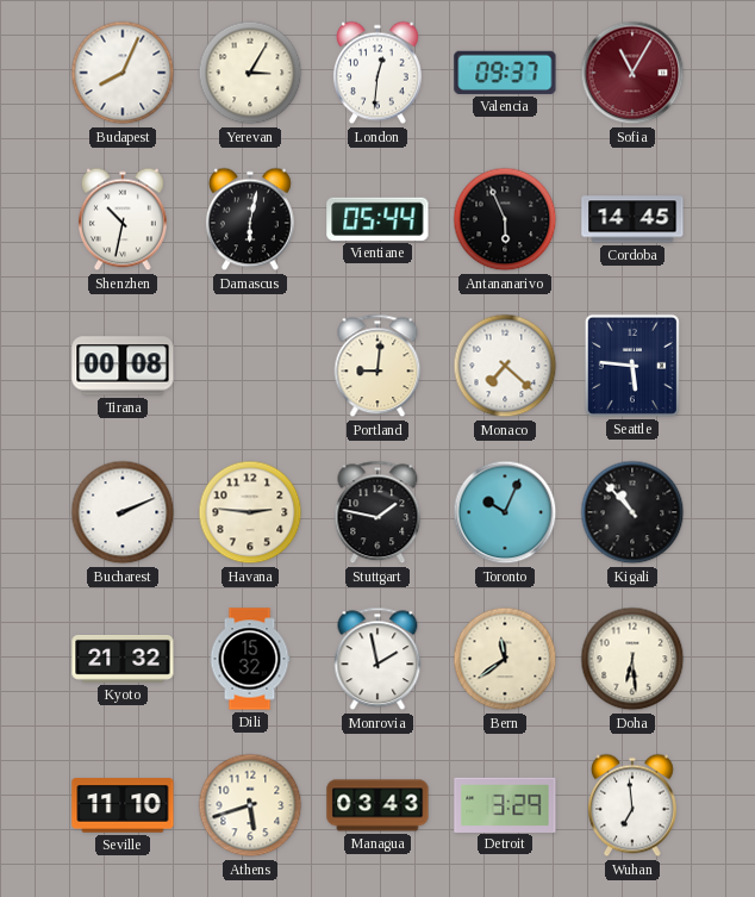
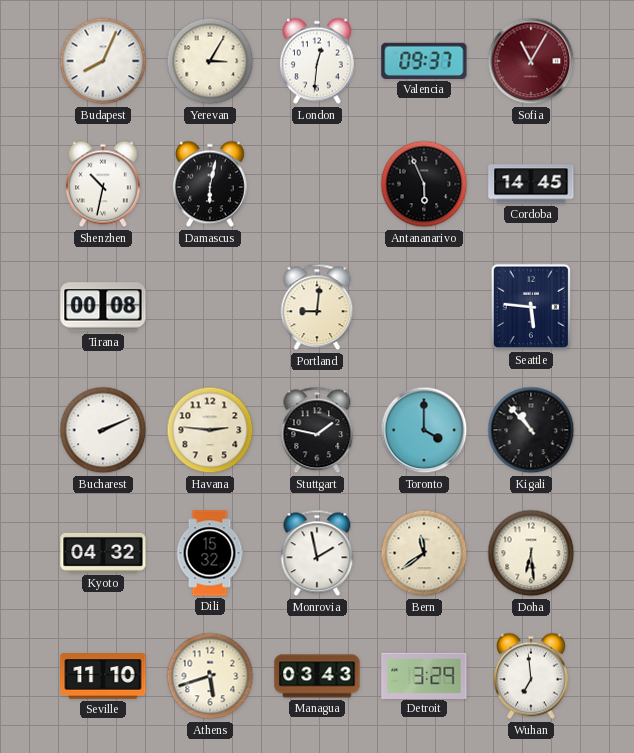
Vientiane: 05:44 -> none (377, 219)
Monaco: 7:22 -> none (505, 366)
Toronto: 10:04 -> 4:00 (424, 430)
Kyoto: 21:32 -> 04:32 (103, 553)
